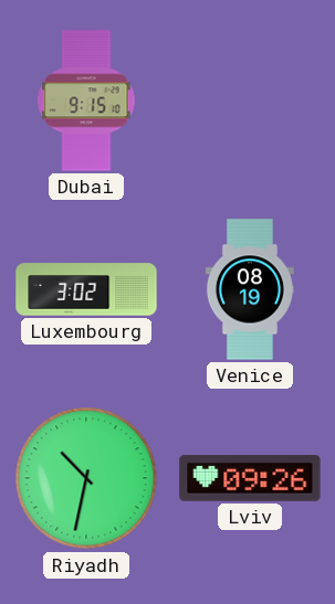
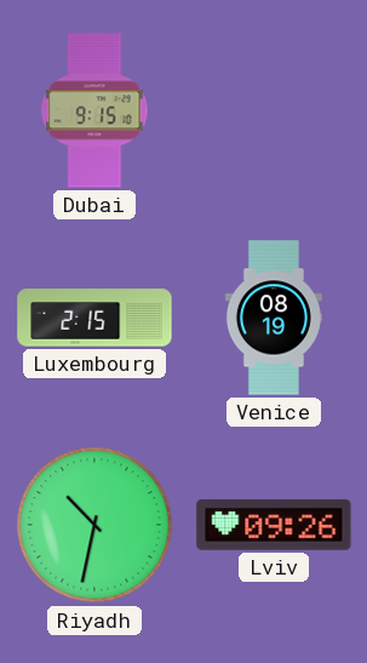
Luxembourg: 3:02 -> 2:15 (94, 318)
